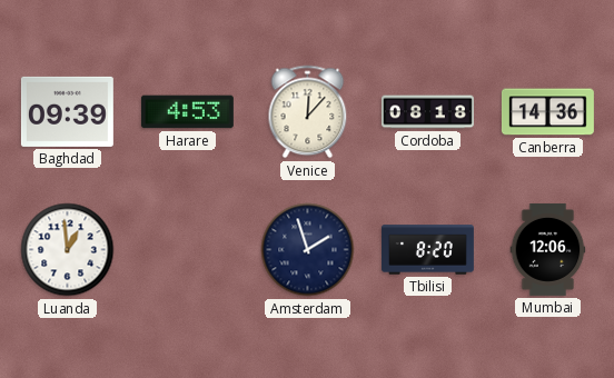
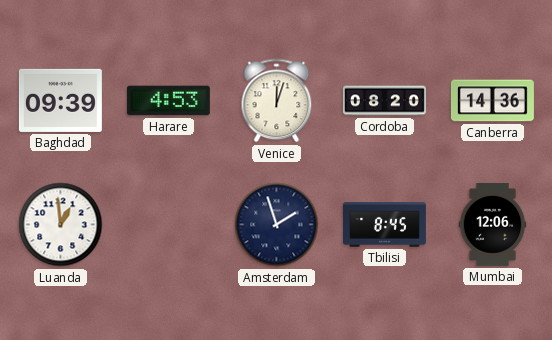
Venice: 12:07 -> 12:03 (277, 101)
Cordoba: 08:18 -> 08:20 (384, 101)
Tbilisi: 8:20 -> 8:45 (384, 225)
